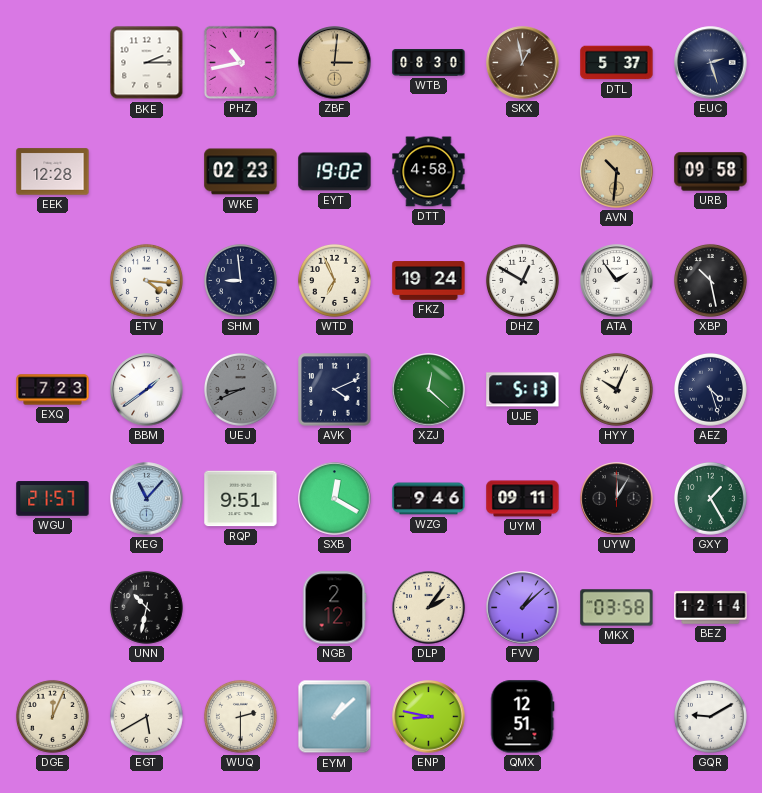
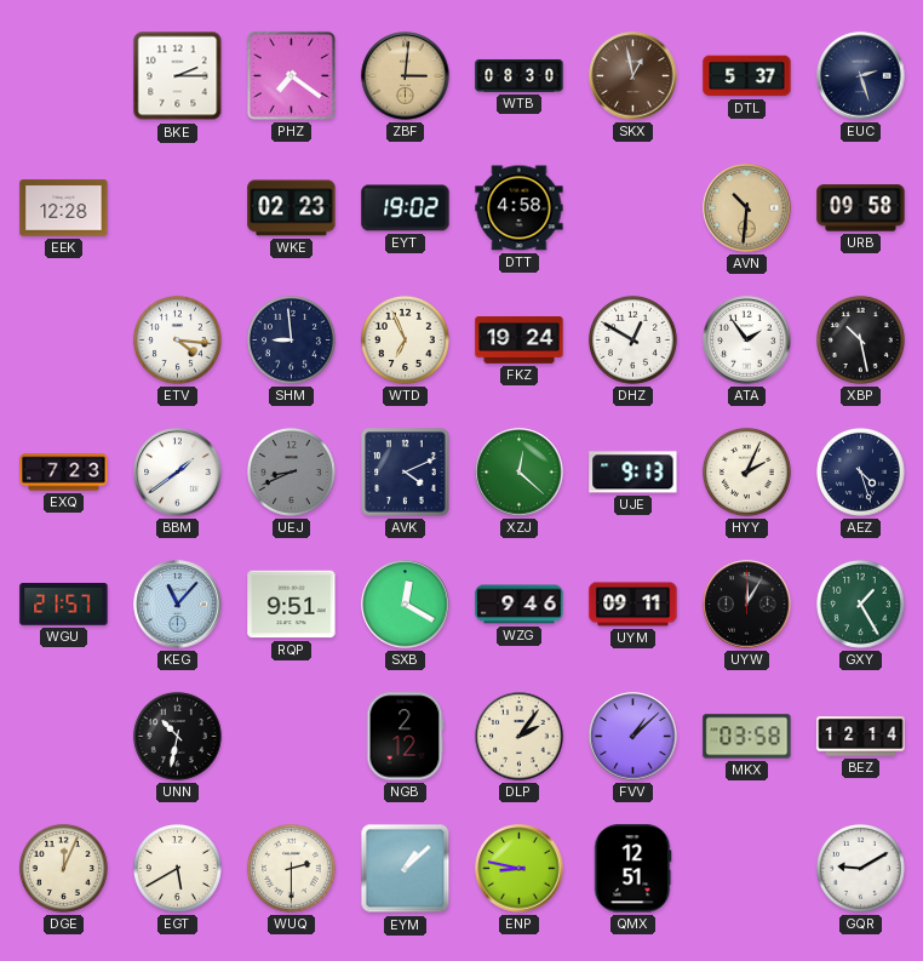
PHZ: 10:43 -> 7:21 (291, 75)
UJE: 5:13 -> 9:13 (634, 473)
HYY: 10:04 -> 2:04 (746, 471)
